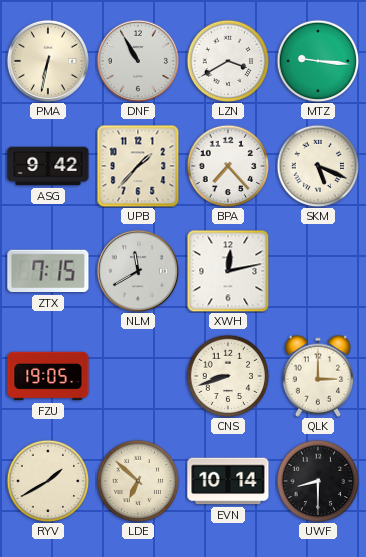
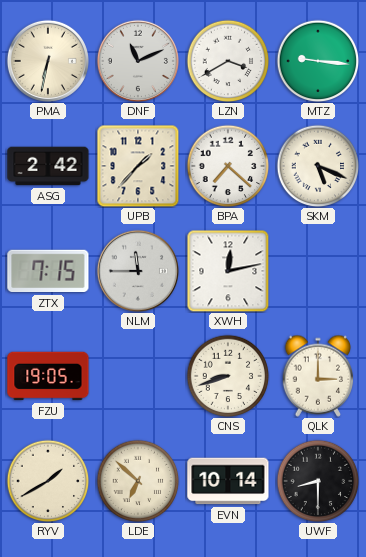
DNF: 10:55 -> 11:11 (138, 61)
ASG: 9:42 -> 2:42 (48, 166)
BPA: 7:23 -> 7:22 (228, 166)
NLM: 11:40 -> 11:45 (138, 271)
